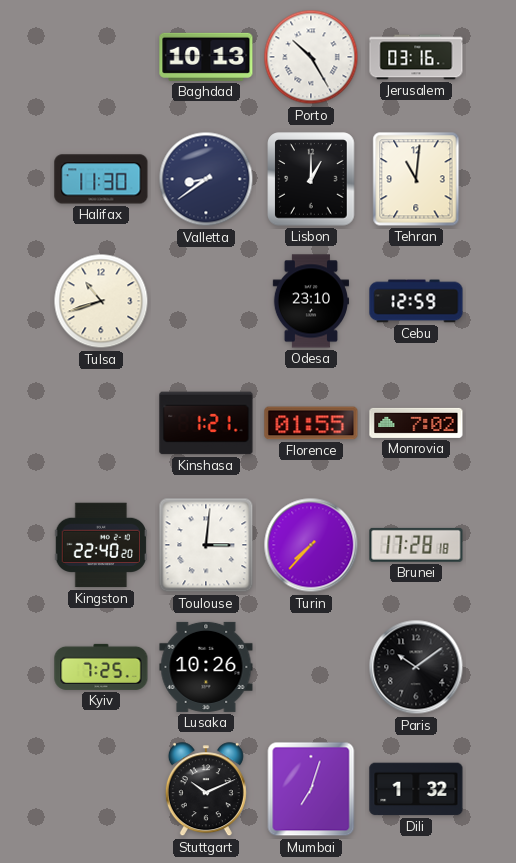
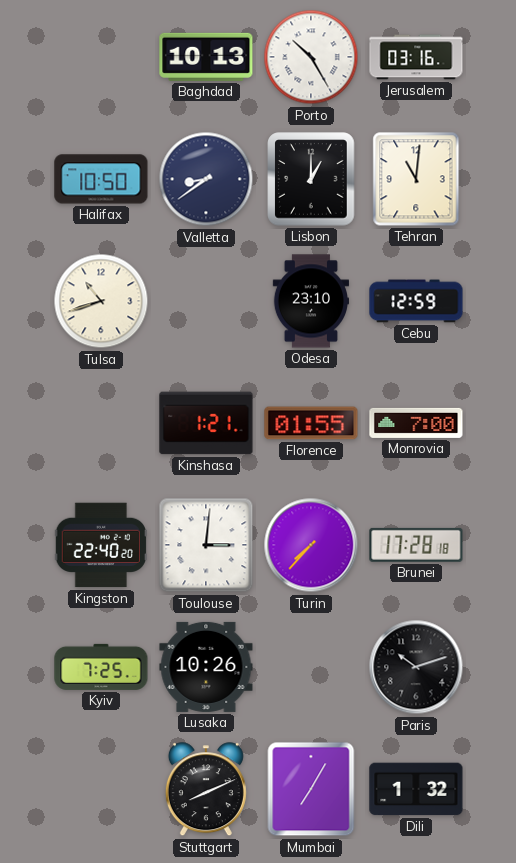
Halifax: 11:30 -> 10:50 (101, 179)
Monrovia: 7:02 -> 7:00 (416, 423)
Paris: 10:09 -> 10:12 (416, 667)
Stuttgart: 10:11 -> 8:11 (206, 790)
Mumbai: 7:03 -> 7:05 (311, 789)
